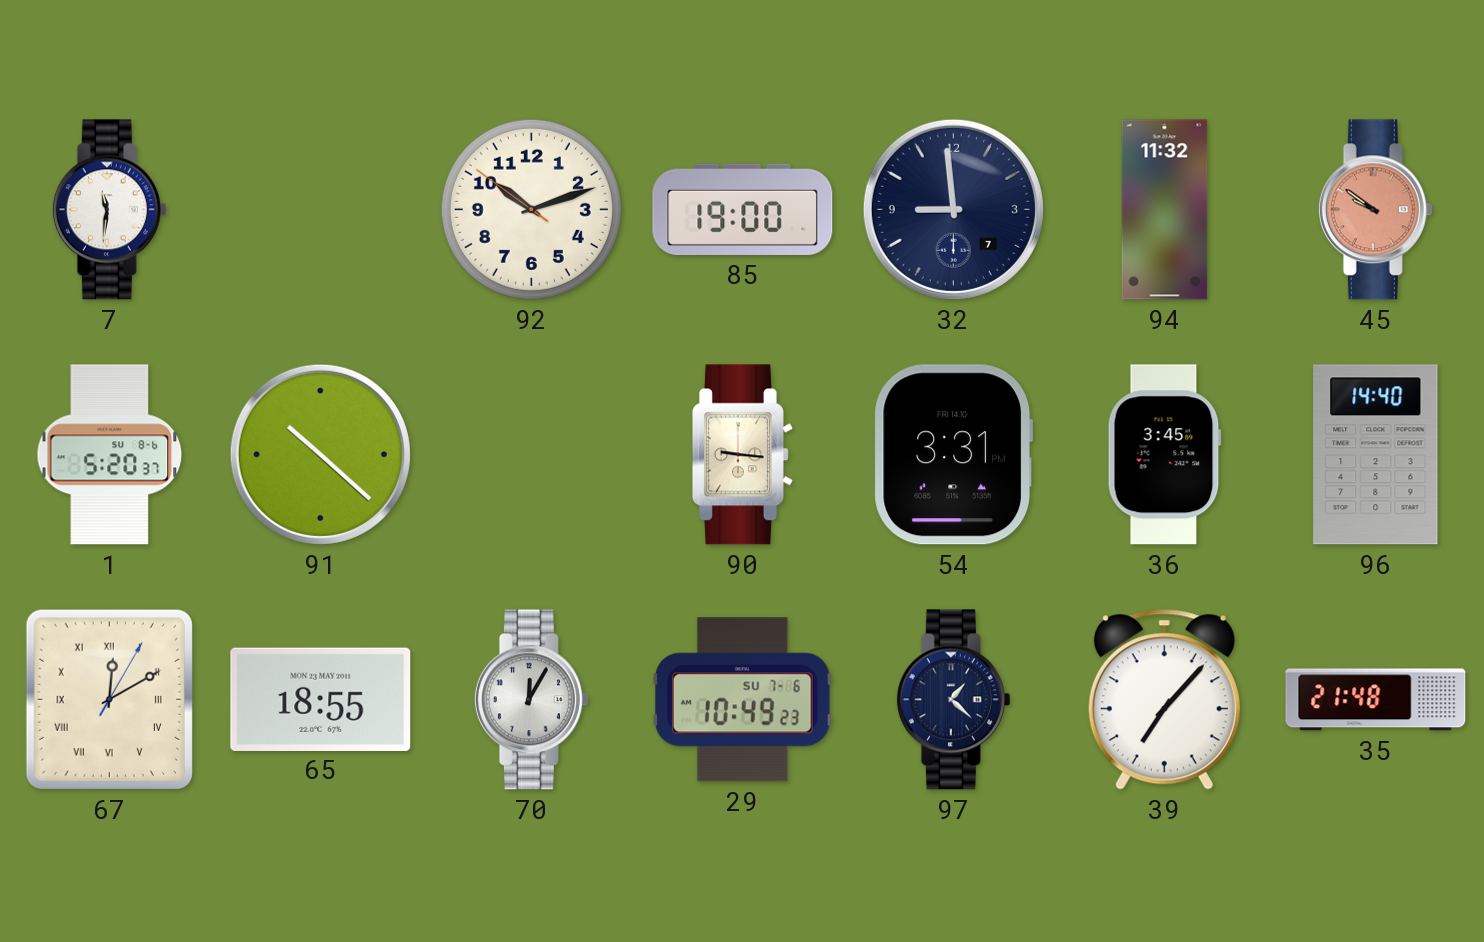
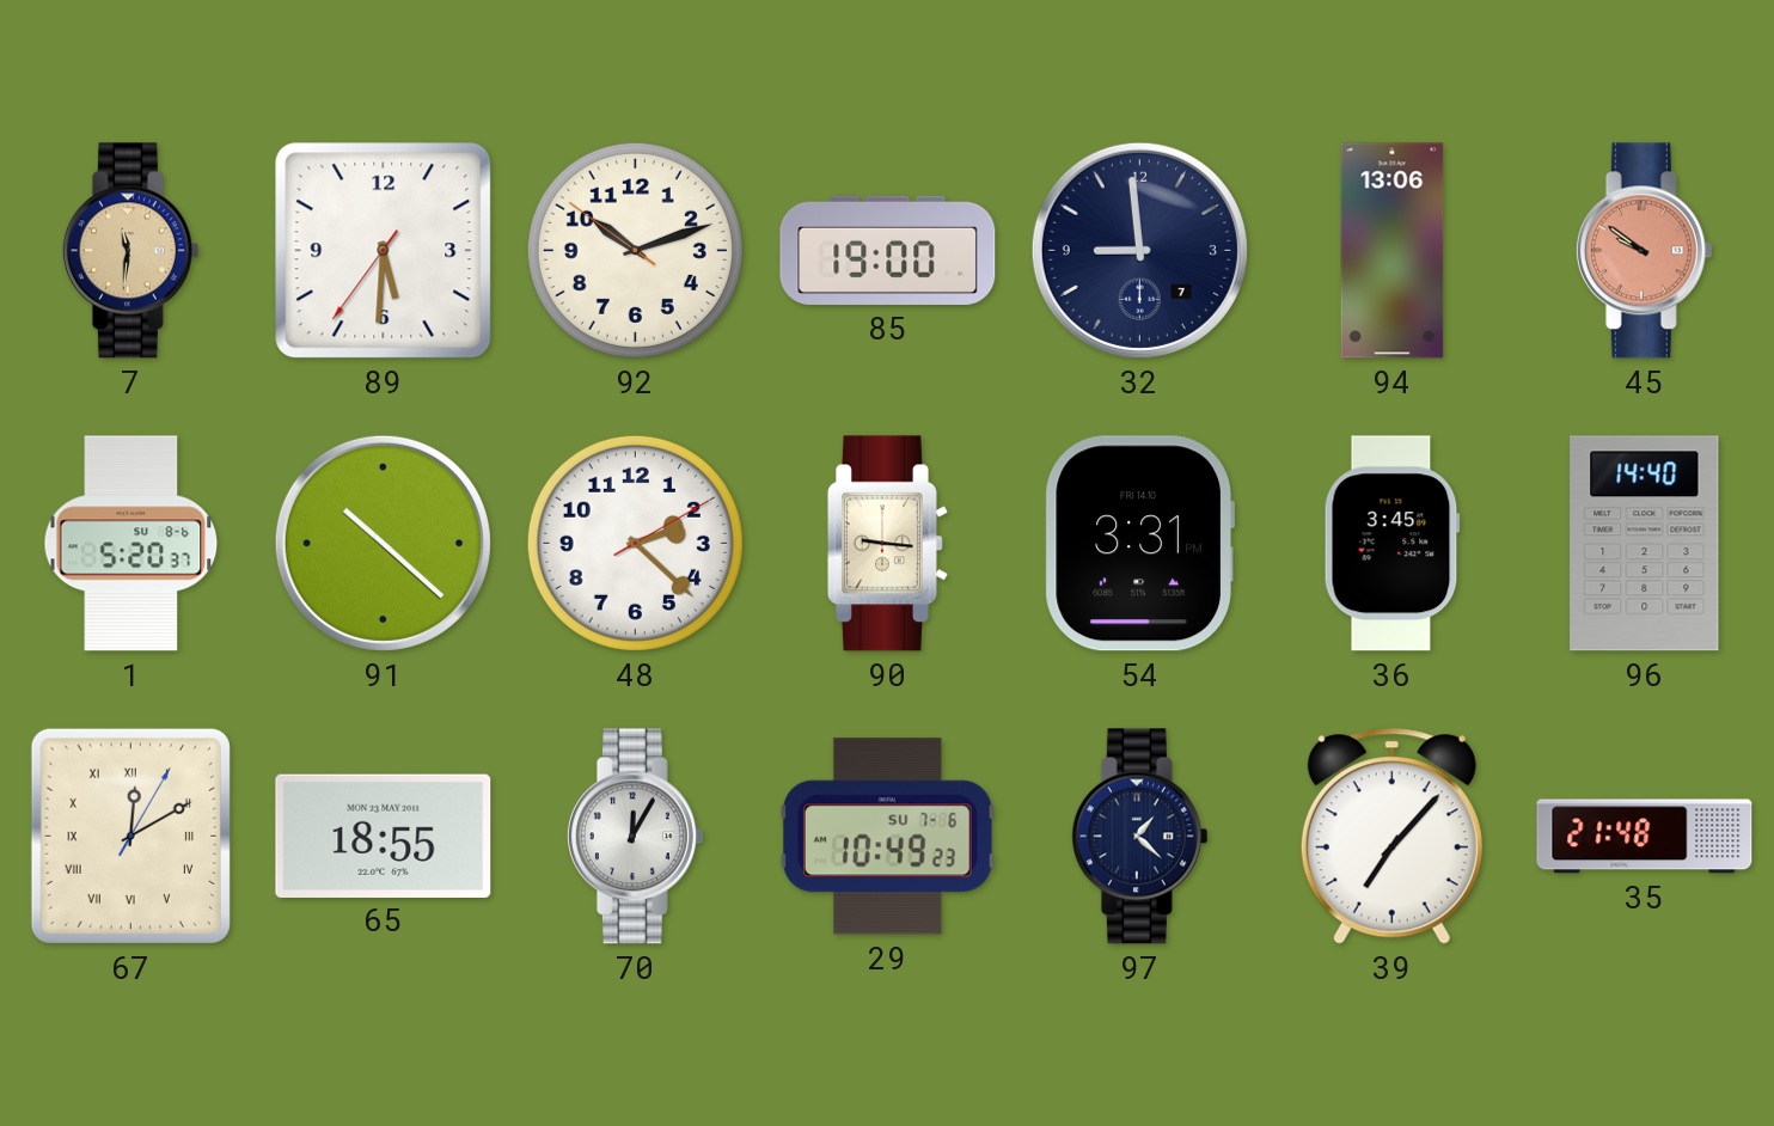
7 dial: white -> champagne (130, 251)
89: none -> 5:30 (384, 251)
94: 11:32 -> 13:06 (1393, 251)
48: none -> 2:22 (635, 543)
